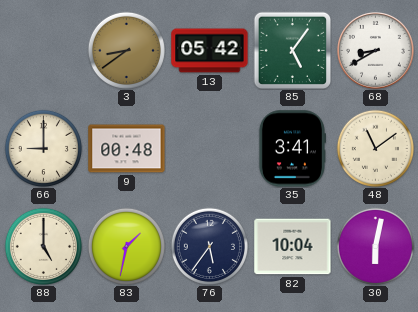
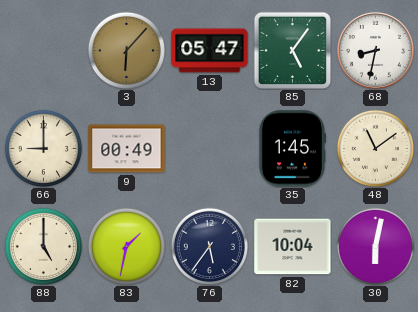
3: 8:39 -> 6:07 (126, 50)
13: 05:42 -> 05:47 (210, 51)
68: 8:40 -> 8:32 (376, 51)
9: 00:48 -> 00:49 (127, 149)
35: 3:41 -> 1:45 (291, 149)
